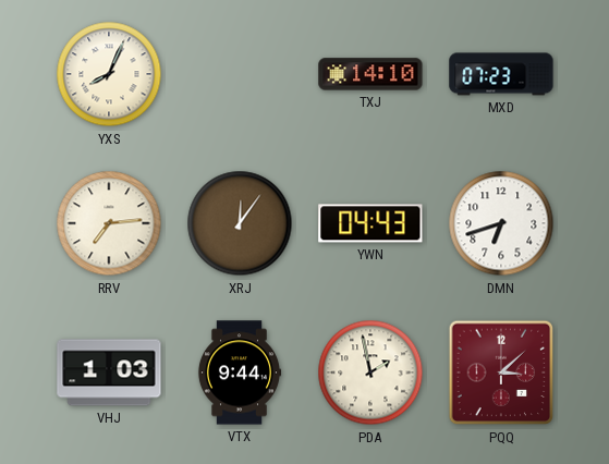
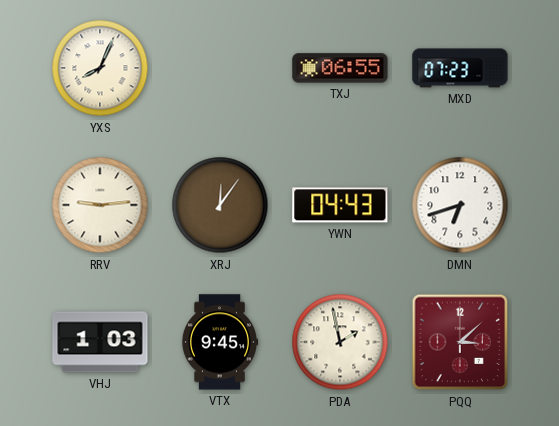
TXJ: 14:10 -> 06:55 (340, 68)
RRV: 7:14 -> 9:14 (100, 205)
VTX: 9:44 -> 9:45 (220, 342)
